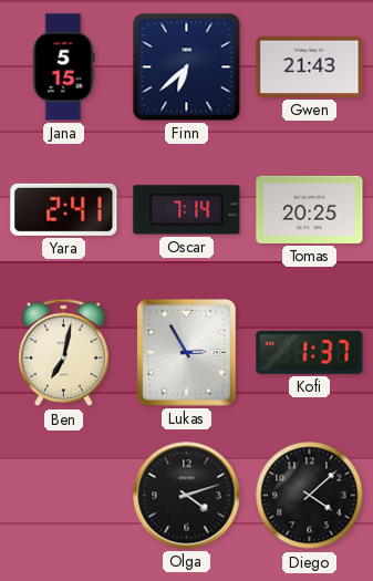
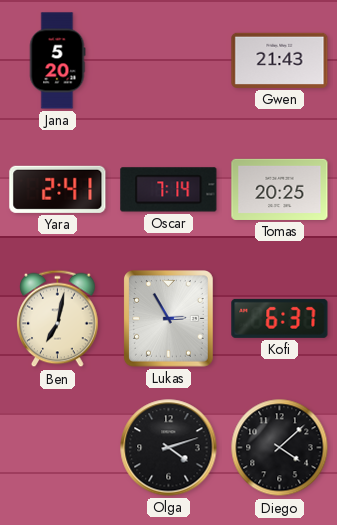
Jana: 5:15 -> 5:20 (57, 61)
Finn: 6:38 -> none (187, 68)
Kofi: 1:37 -> 6:37 (280, 318)
